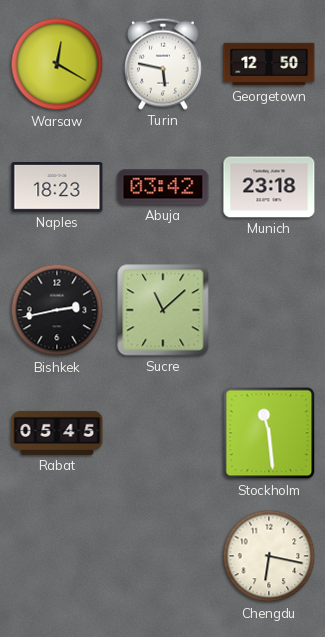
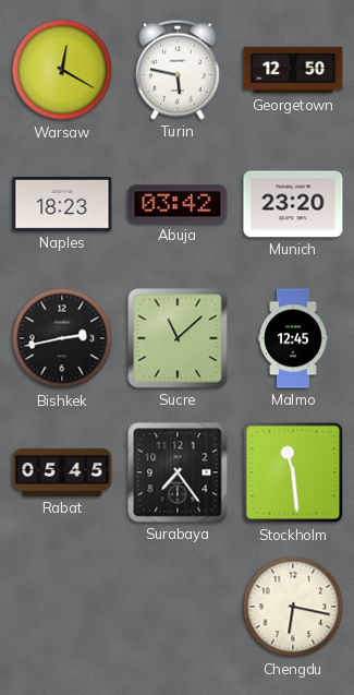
Munich: 23:18 -> 23:20 (293, 204)
Malmo: none -> 12:45 (293, 338)
Surabaya: none -> 7:24 (178, 472)
